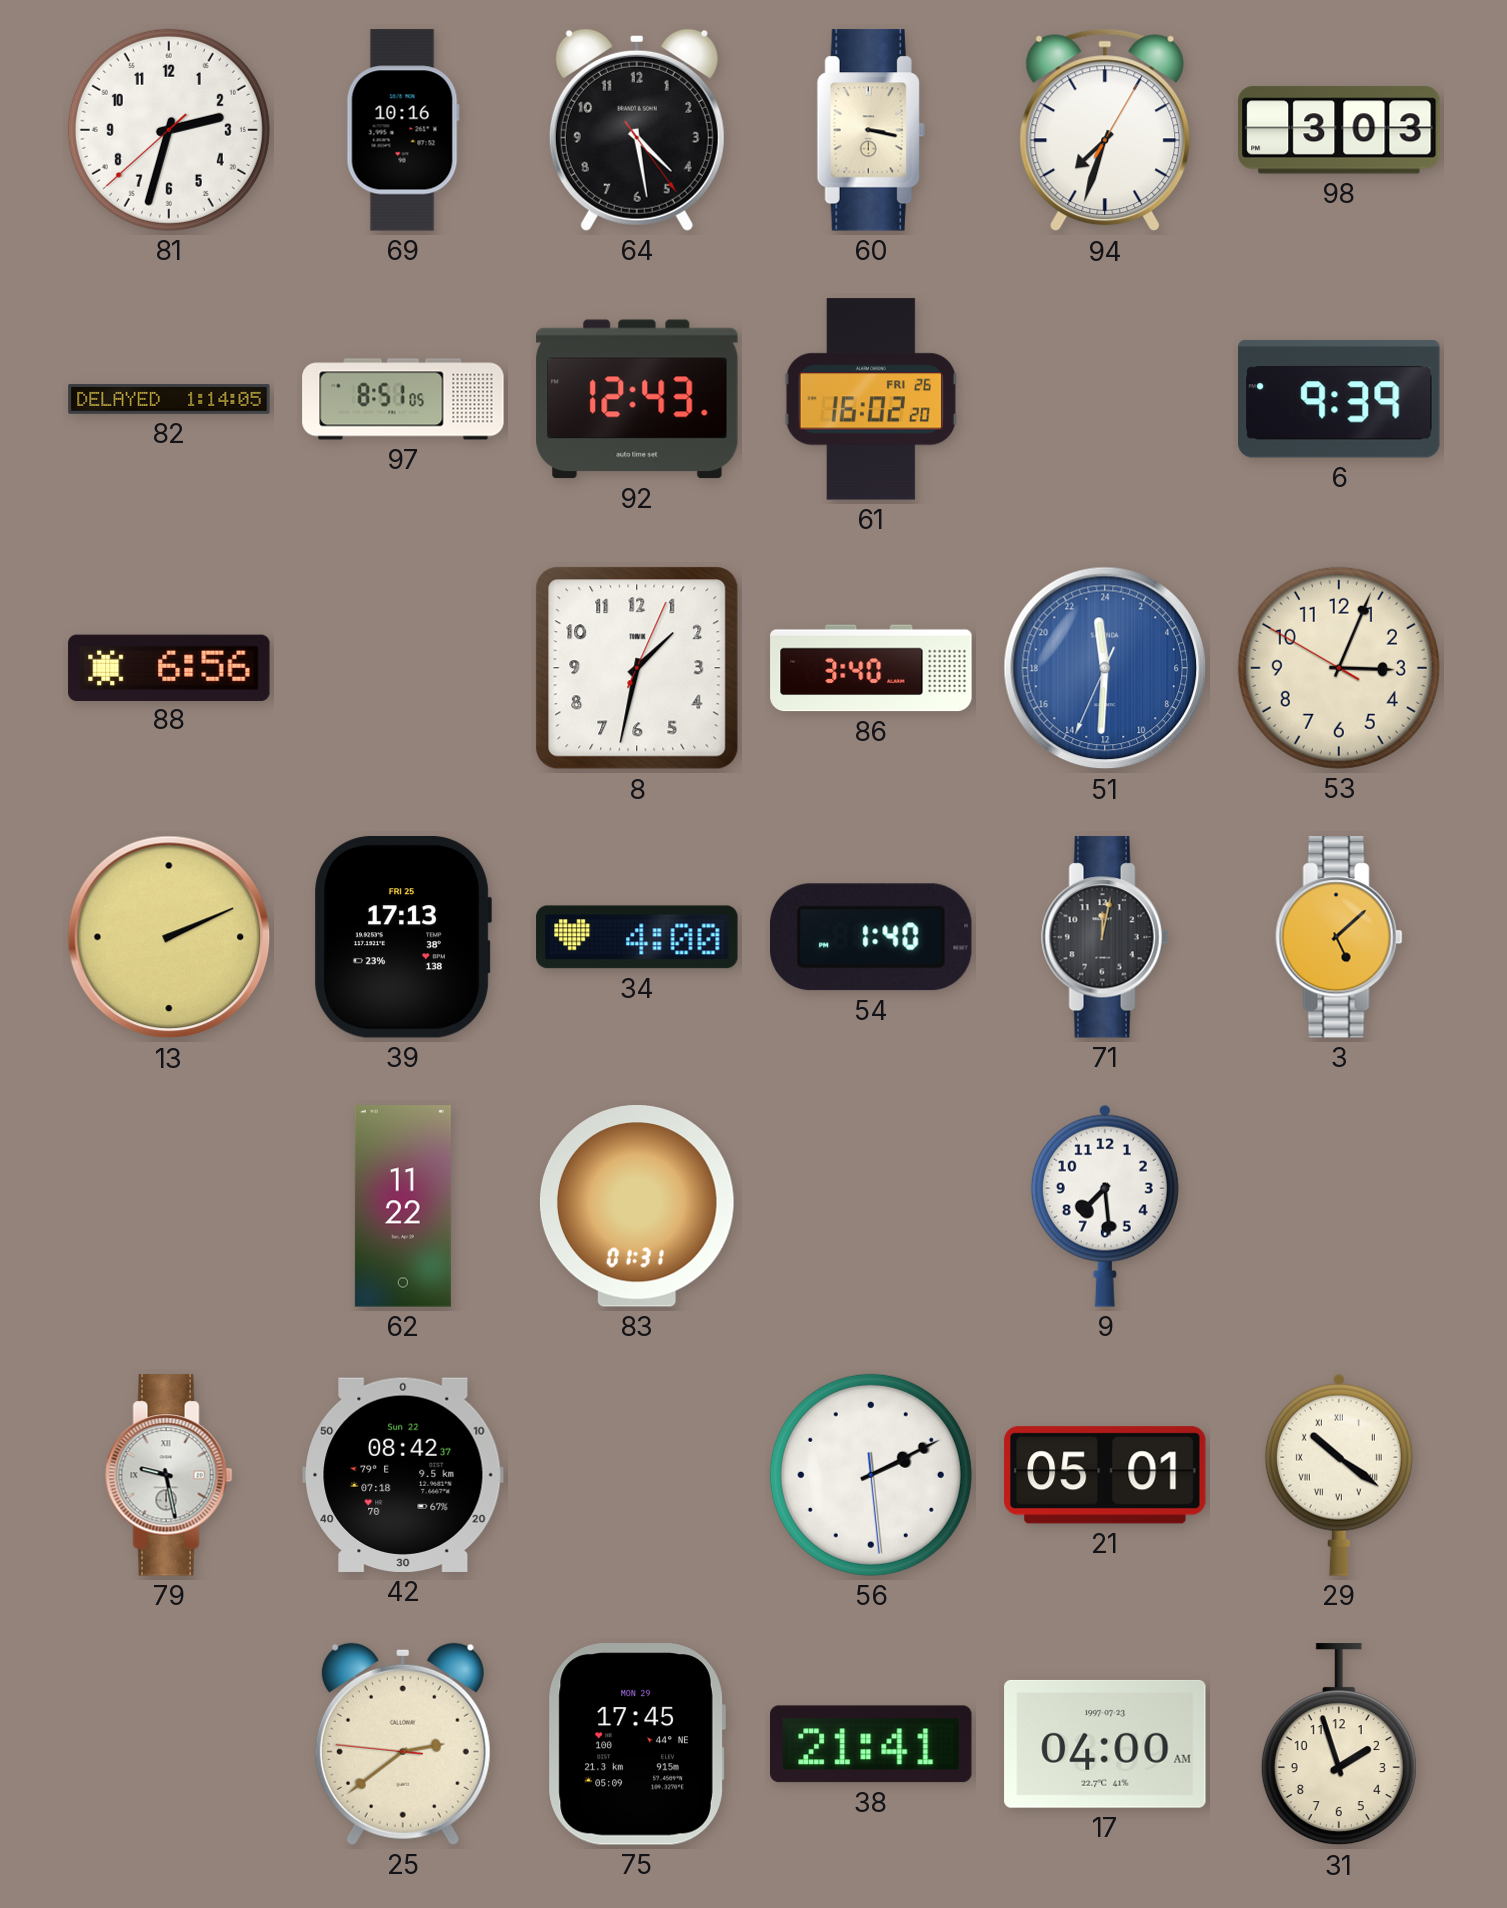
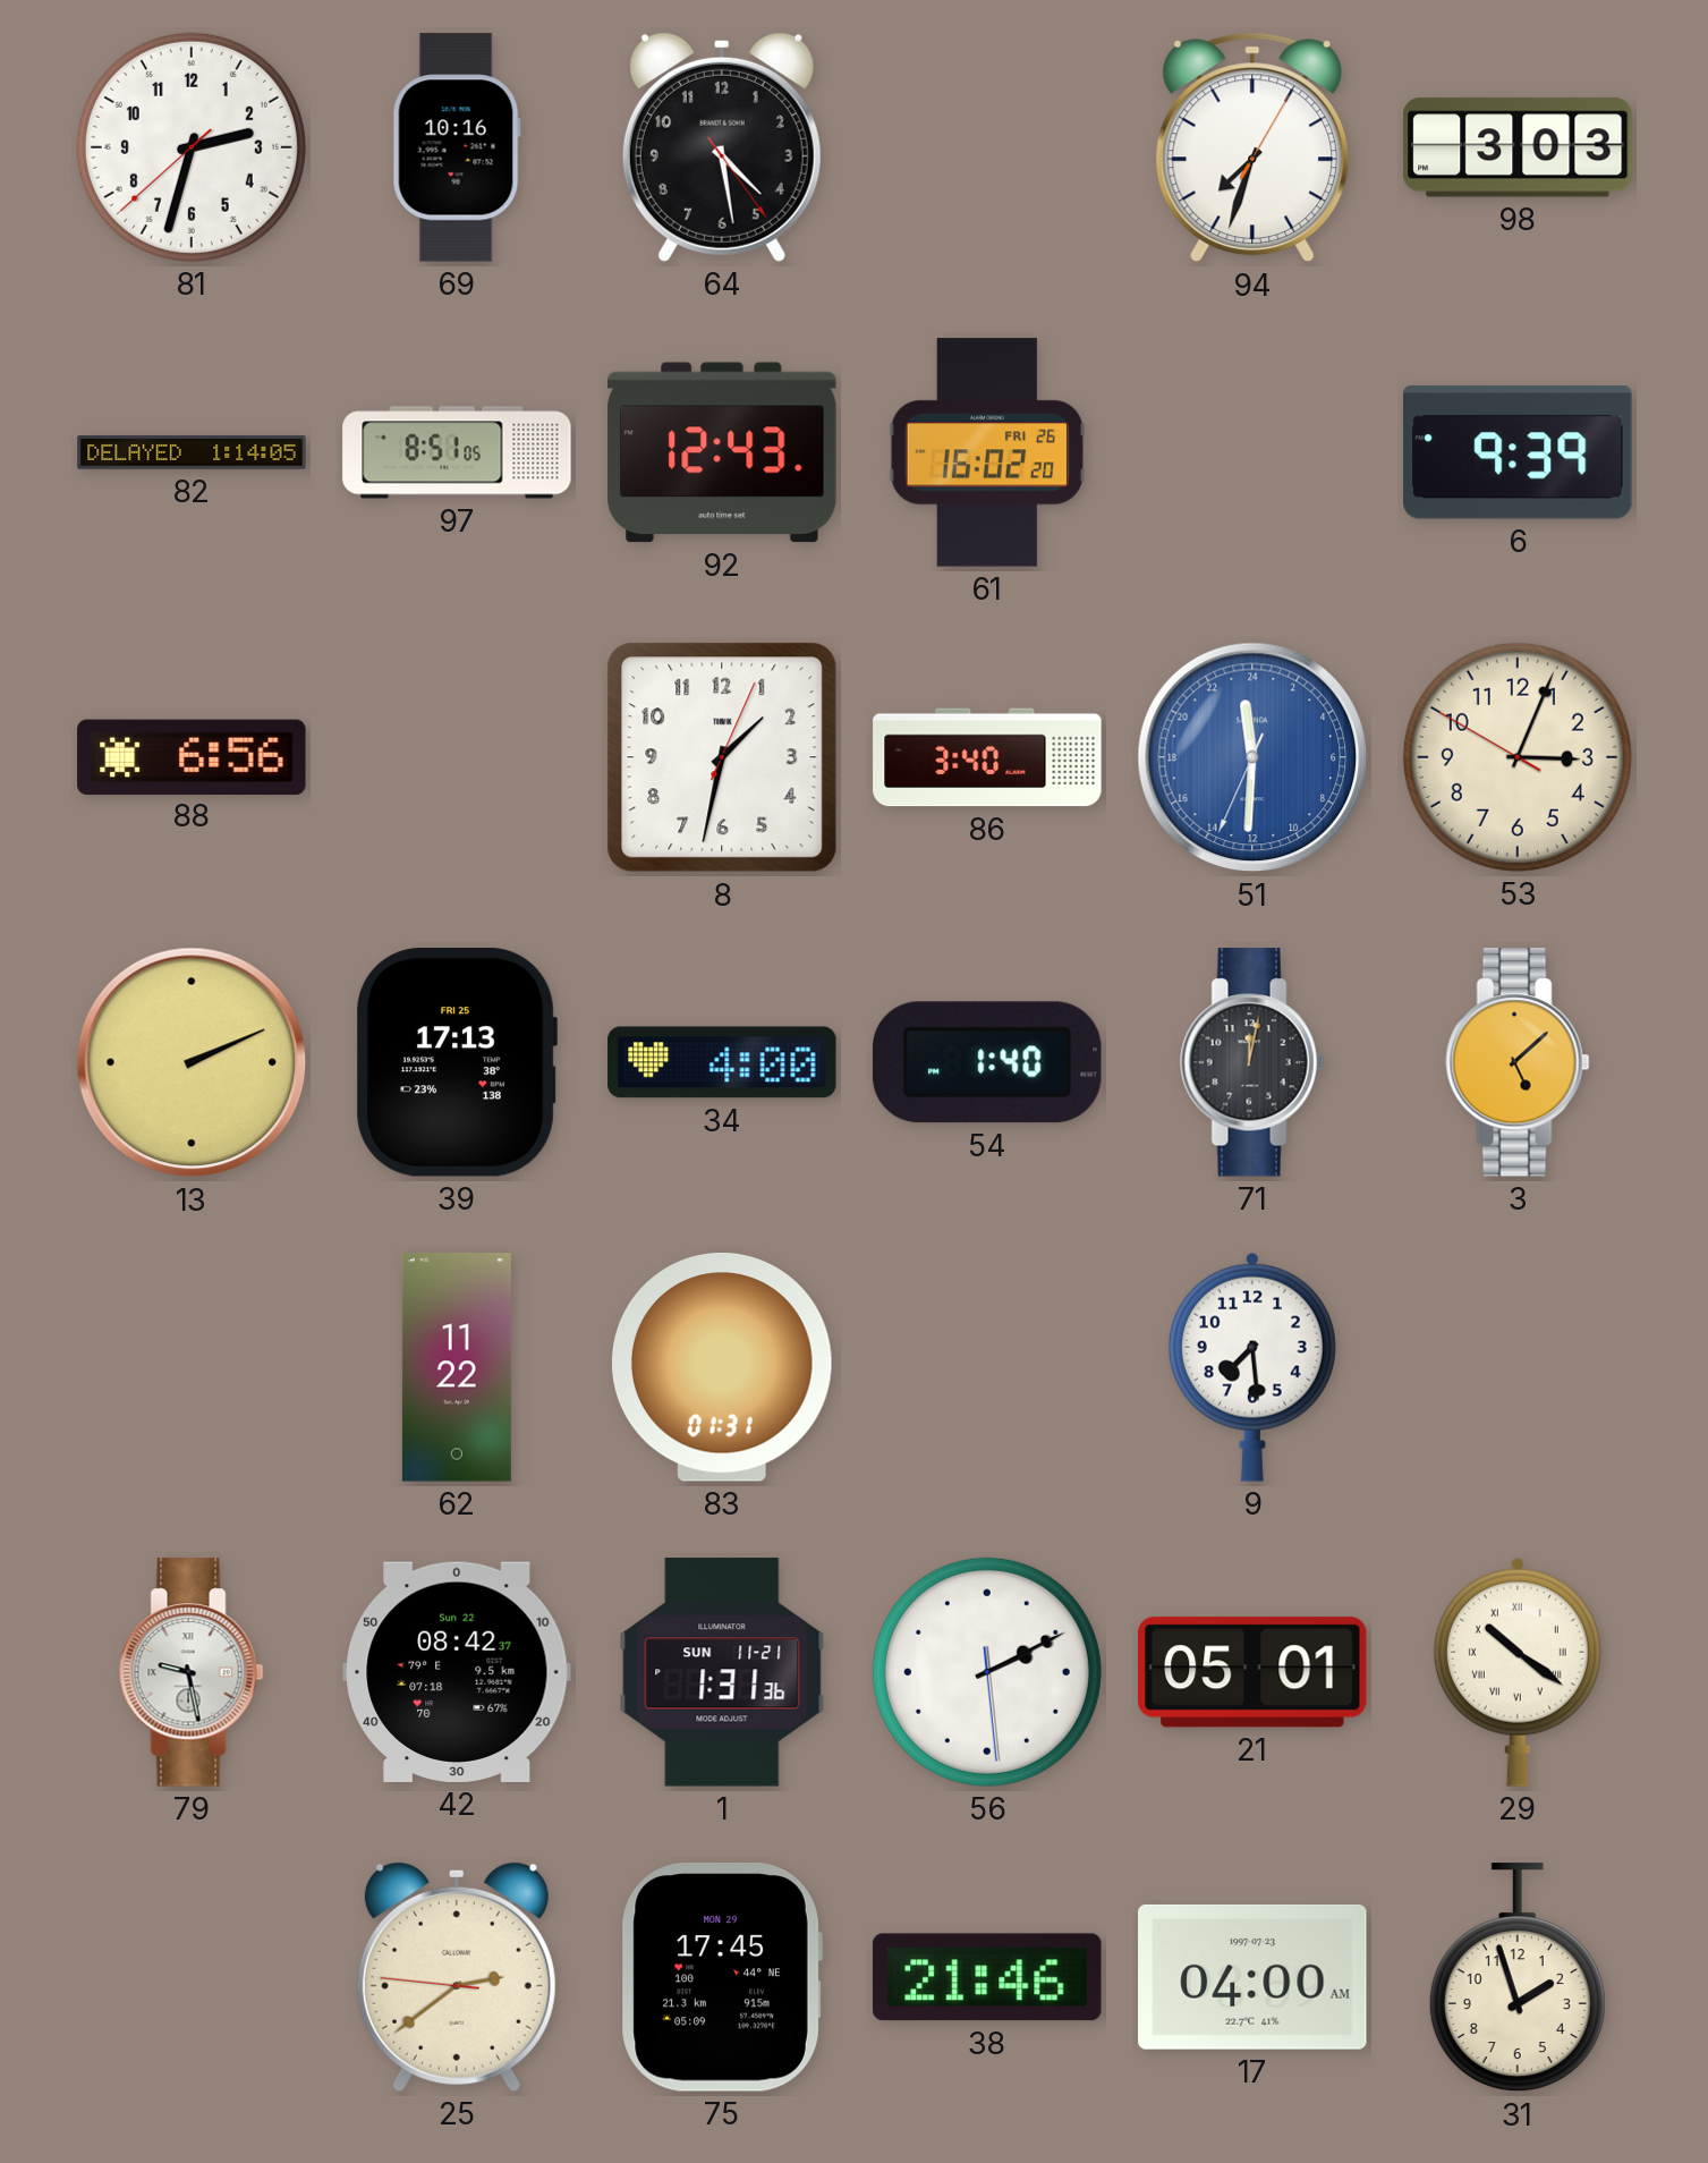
60: 3:17 -> none (871, 130)
1: none -> 1:31 (722, 1672)
38: 21:41 -> 21:46 (988, 1977)
